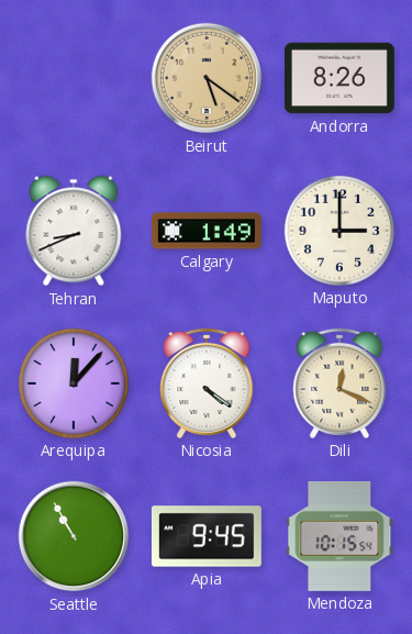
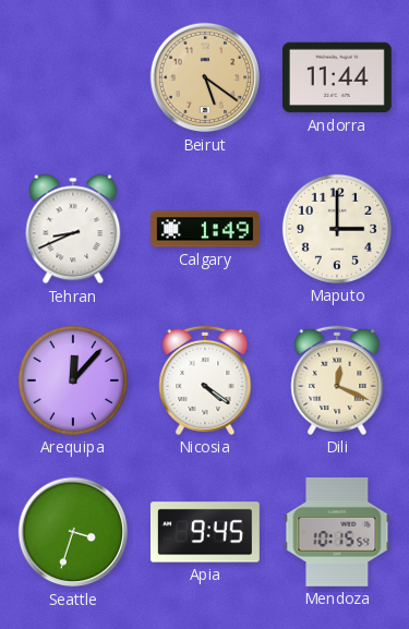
Andorra: 8:26 -> 11:44 (337, 77)
Seattle: 10:55 -> 3:33 (73, 532)
